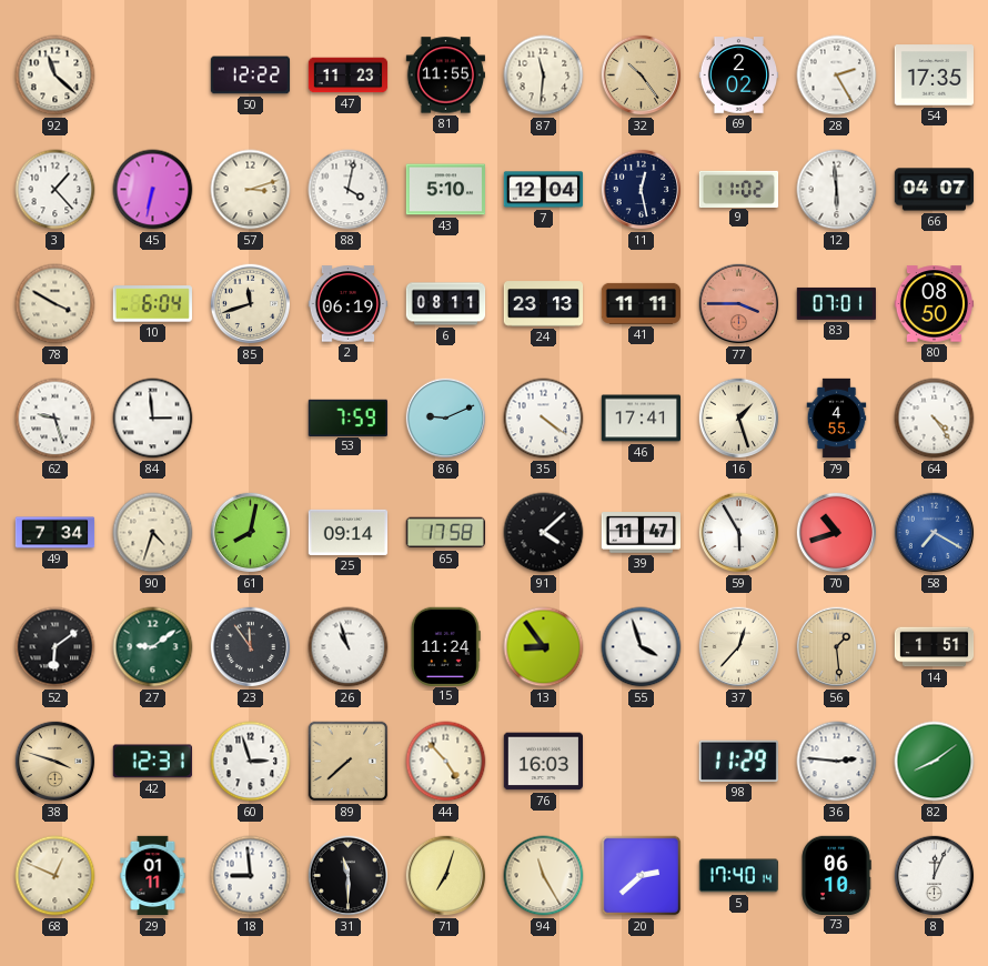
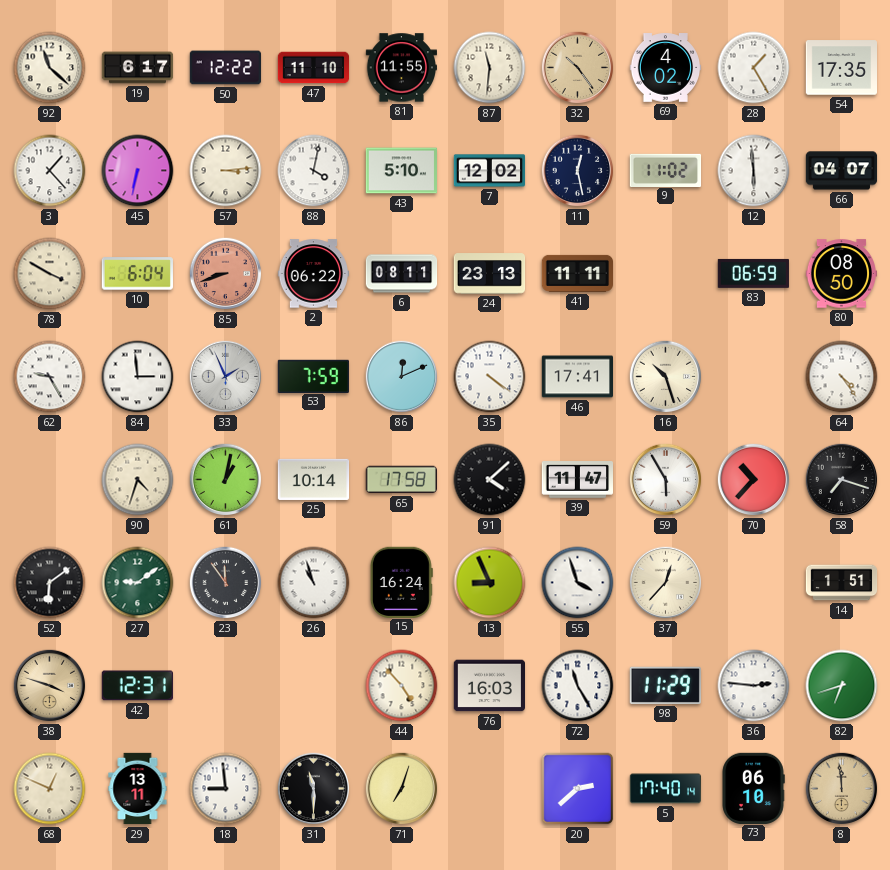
19: none -> 6:17 (138, 68)
47: 11:23 -> 11:10 (314, 68)
69: 2:02 -> 4:02 (666, 68)
28: 2:25 -> 1:25 (754, 68)
57: 3:12 -> 3:14 (226, 171)
7: 12:04 -> 12:02 (490, 171)
85: 11:42 -> 8:42 (226, 274)
85 dial: cream -> salmon (226, 274)
2: 06:19 -> 06:22 (314, 274)
77: 3:45 -> none (739, 304)
83: 07:01 -> 06:59 (753, 273)
62: 9:27 -> 9:25 (50, 377)
33: none -> 1:56 (226, 377)
86: 9:11 -> 12:11 (402, 377)
16: 1:27 -> 10:27 (666, 377)
79: 4:55 -> none (837, 419)
49: 7:34 -> none (56, 533)
61: 8:02 -> 1:02 (226, 480)
25: 09:14 -> 10:14 (314, 479)
70: 10:42 -> 10:37 (754, 480)
58: 7:20 -> 7:18 (842, 480)
58 dial: blue -> black (842, 480)
15: 11:24 -> 16:24 (401, 582)
13: 8:54 -> 8:56 (490, 583)
56: 1:29 -> none (837, 647)
60: 2:57 -> none (251, 762)
89: 7:38 -> none (349, 762)
72: none -> 11:25 (578, 686)
82: 8:09 -> 6:42 (842, 686)
29: 01:11 -> 13:11 (138, 789)
94: 11:25 -> none (544, 876)
8: 12:04 -> 11:59 (842, 789)
8 dial: white -> champagne (842, 789)
